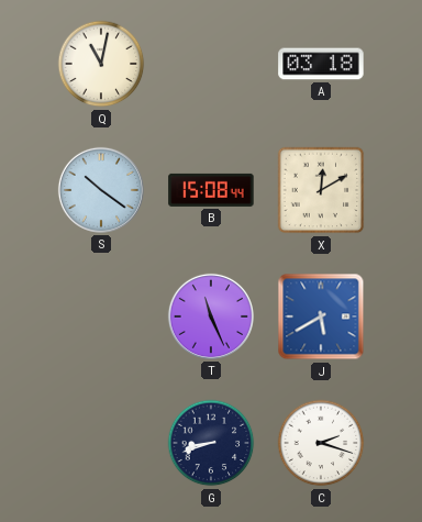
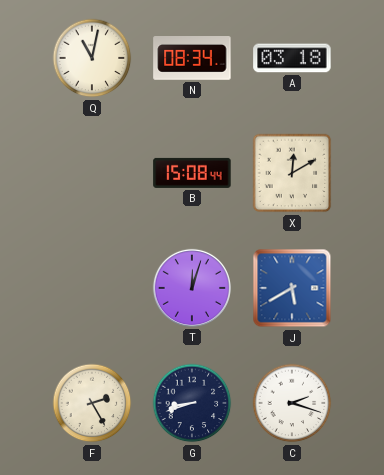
N: none -> 08:34 (192, 59)
S: 10:21 -> none (101, 190)
T: 11:26 -> 12:03 (192, 288)
F: none -> 2:25 (92, 403)
